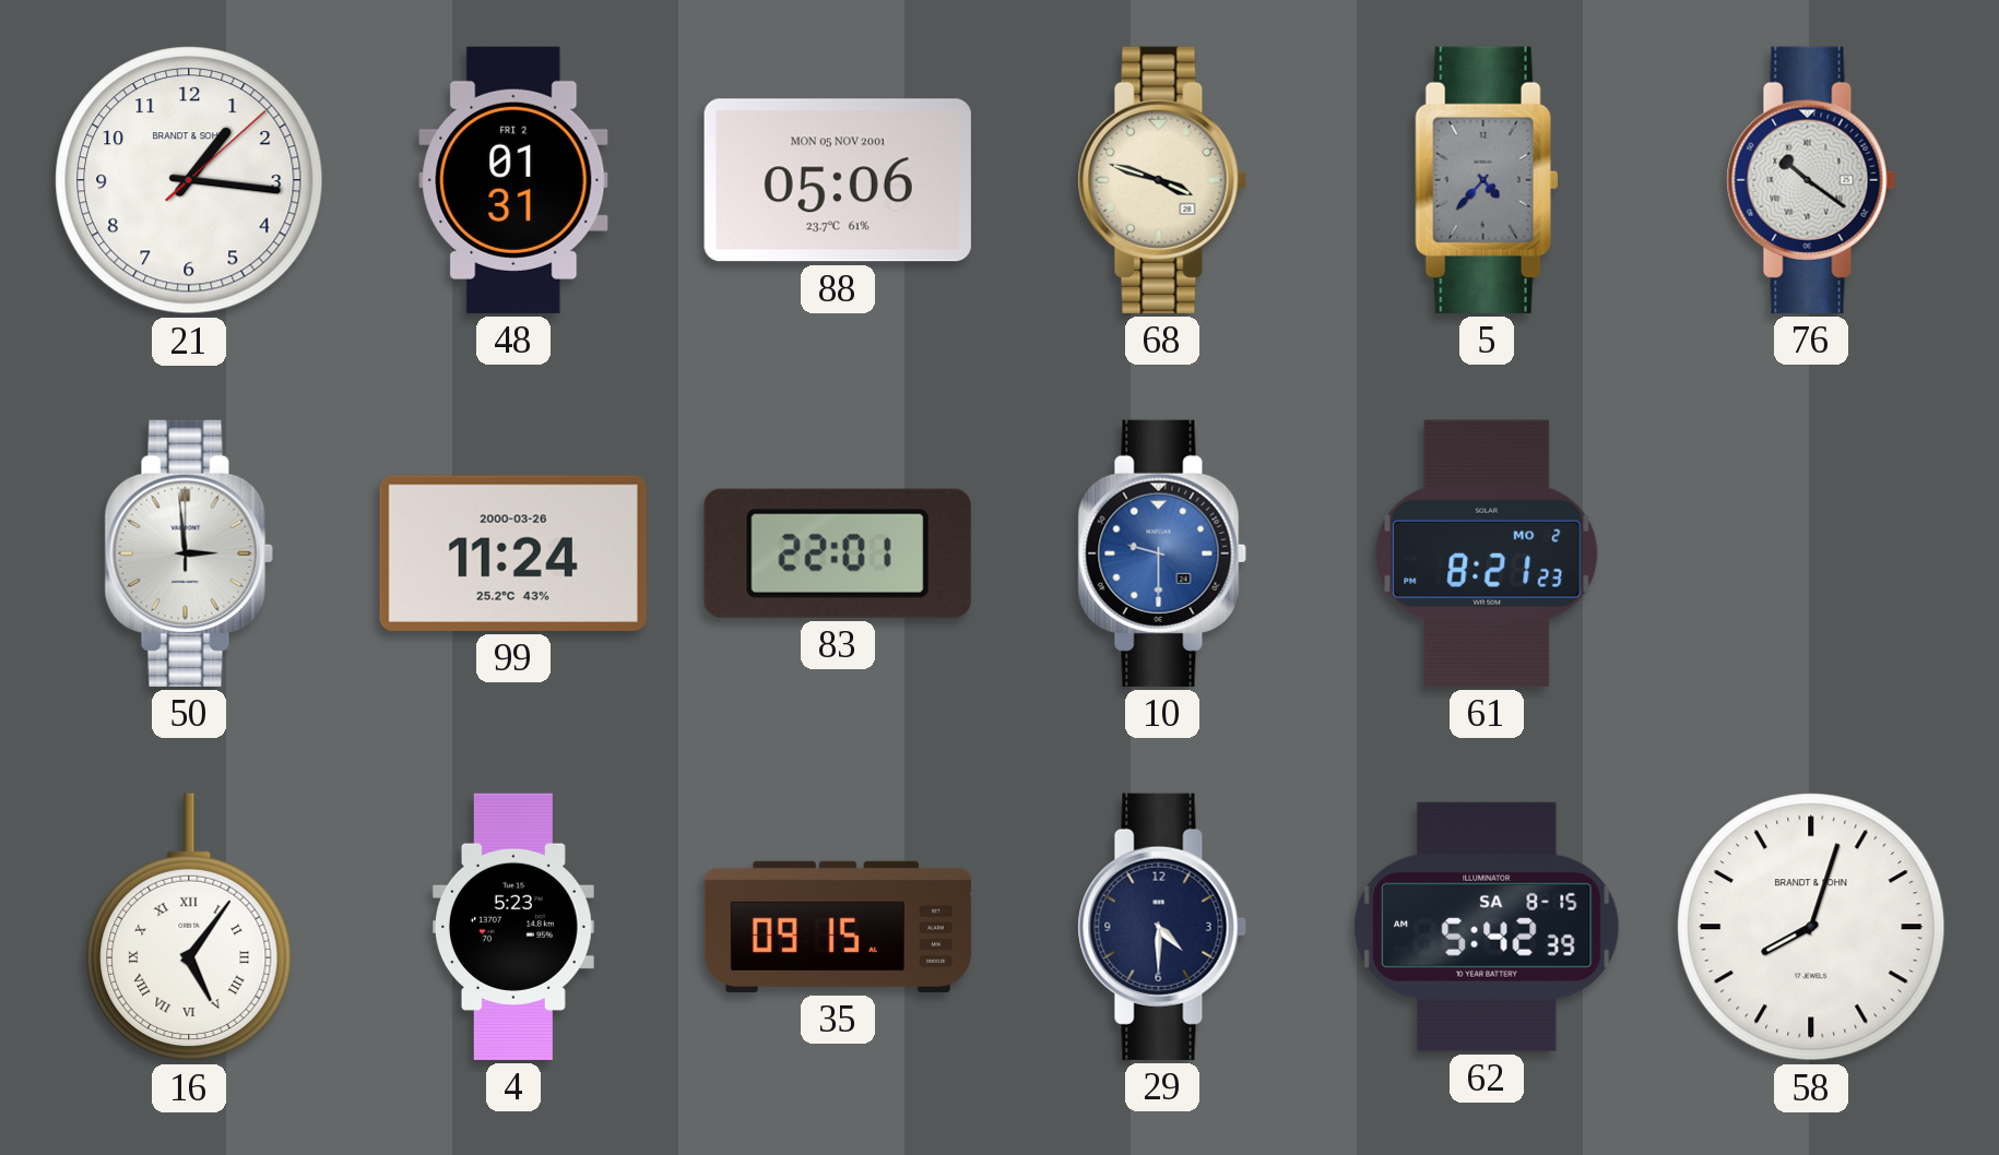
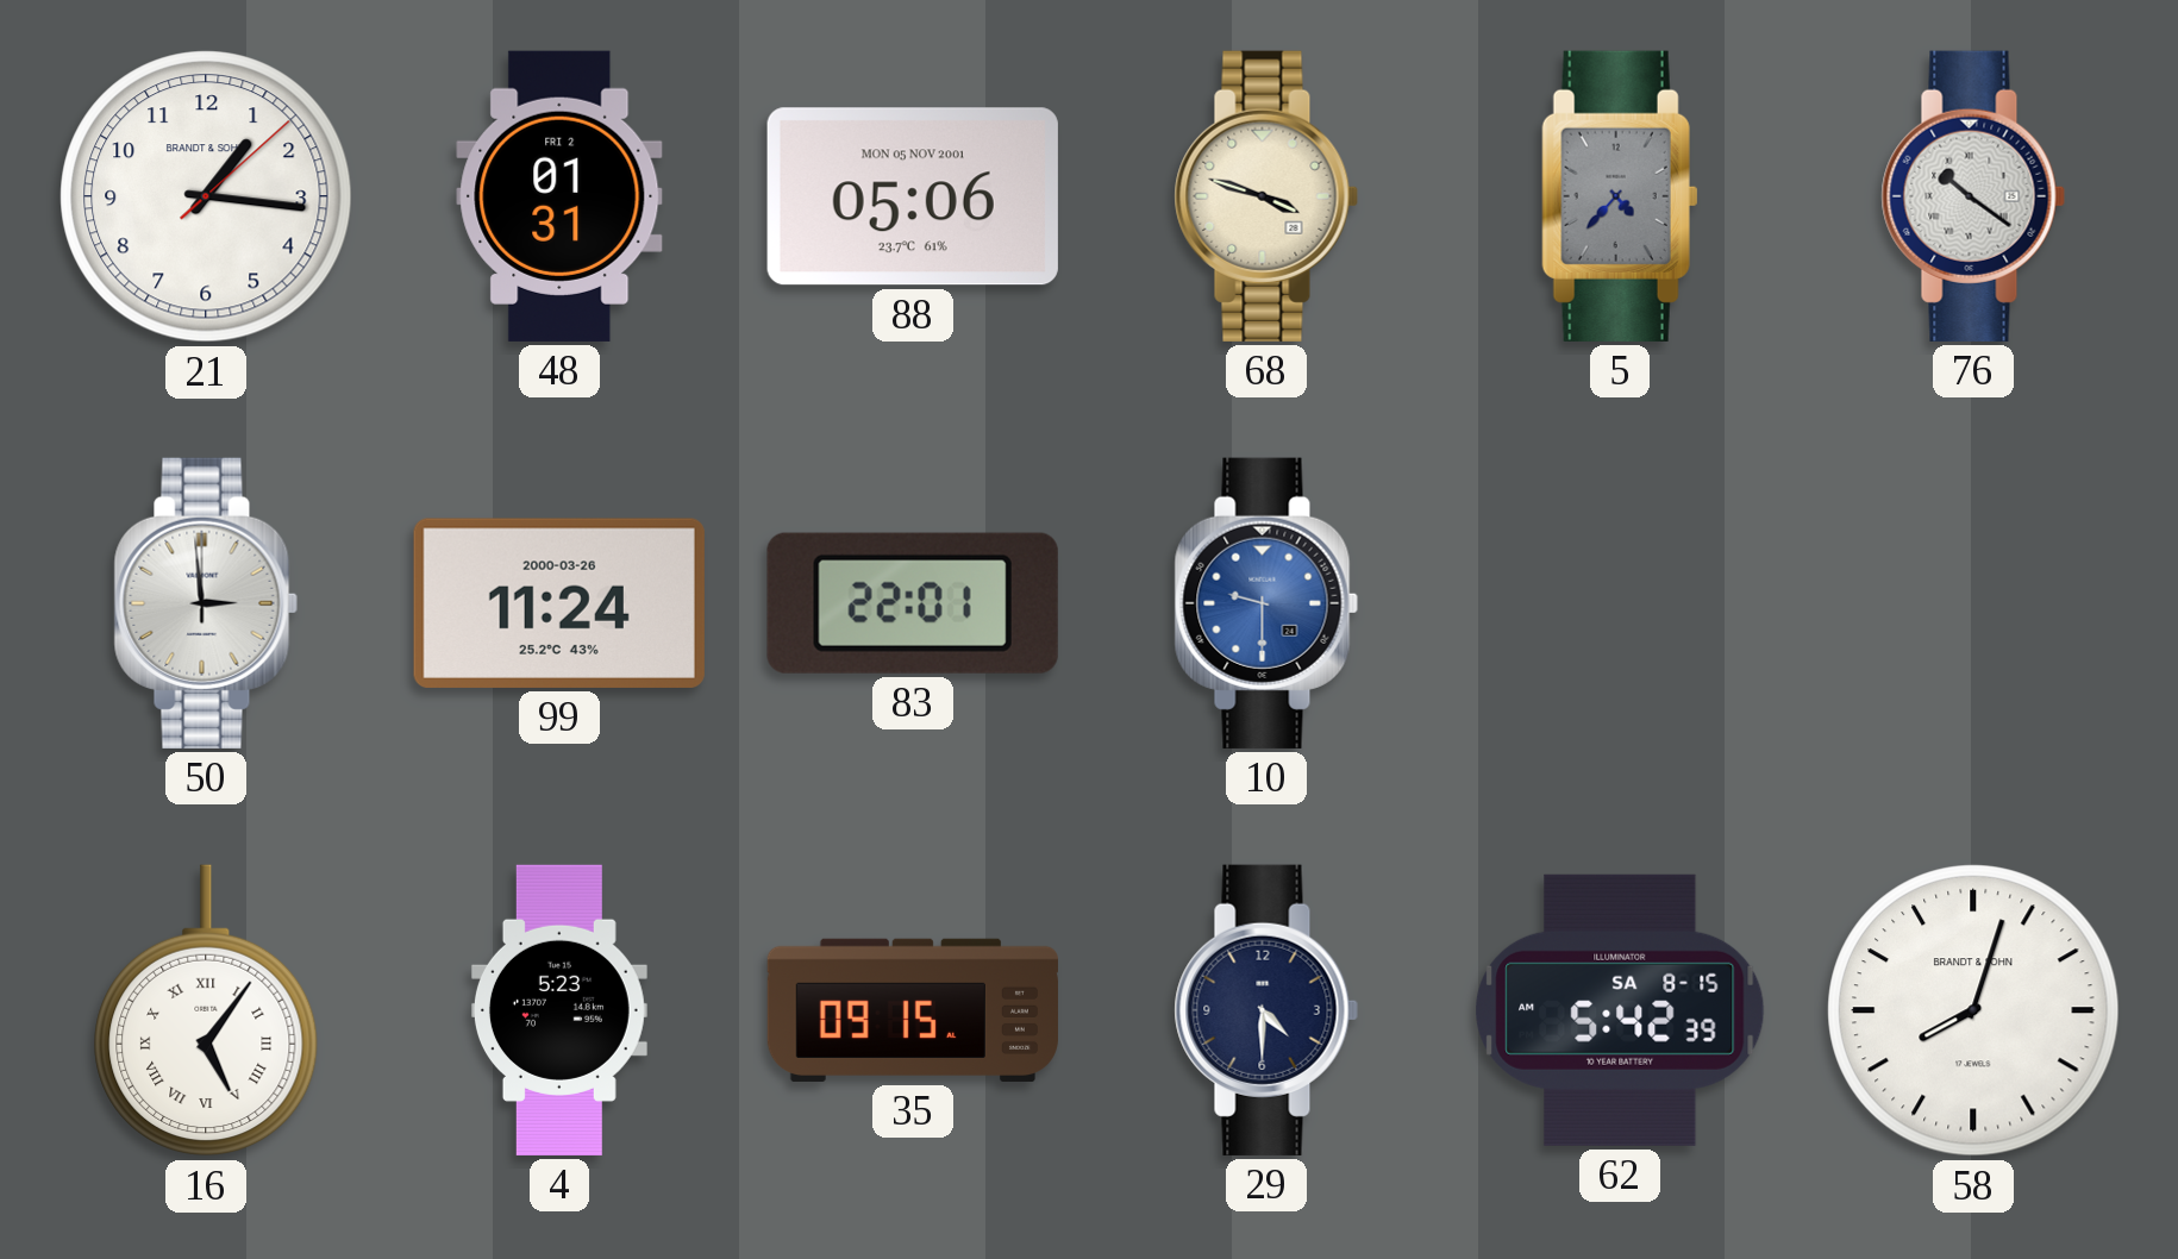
61: 8:21 -> none (1487, 553)
